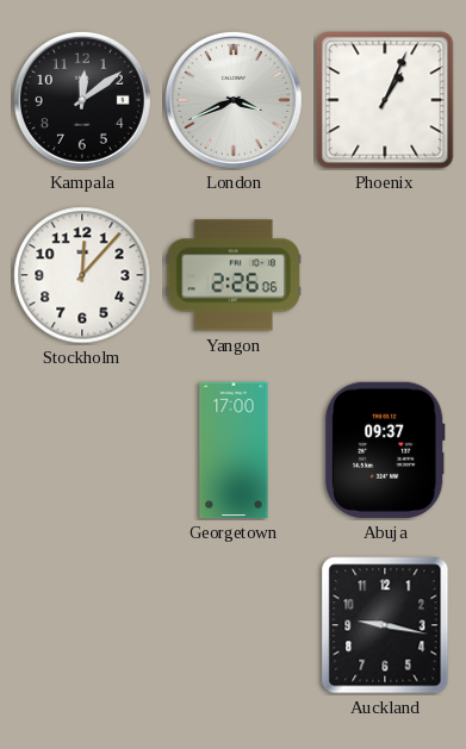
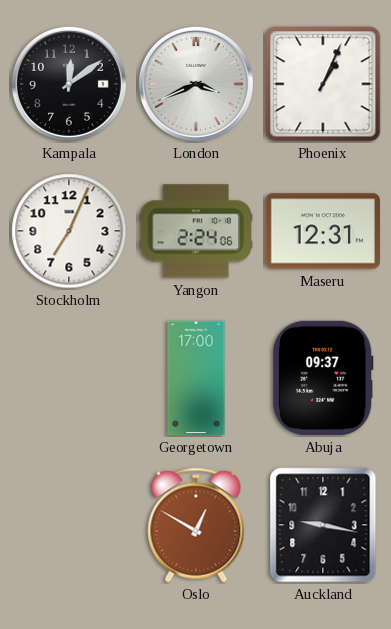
Stockholm: 12:07 -> 7:04 (69, 231)
Yangon: 2:26 -> 2:24 (195, 231)
Maseru: none -> 12:31 (322, 231)
Oslo: none -> 12:50 (196, 525)
